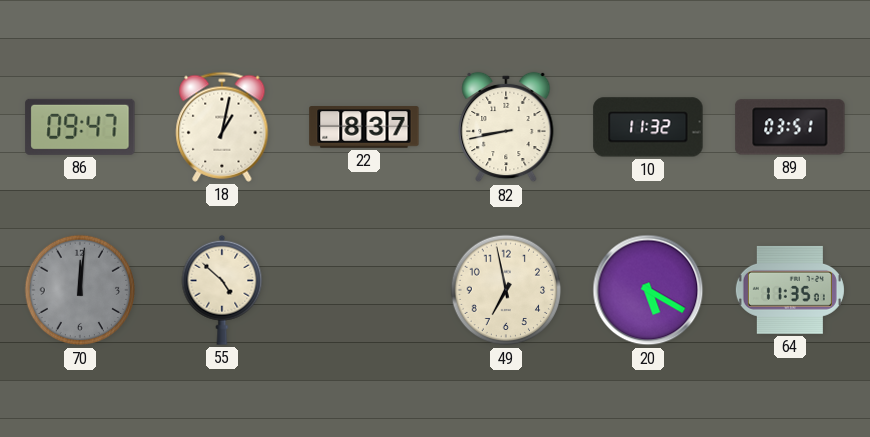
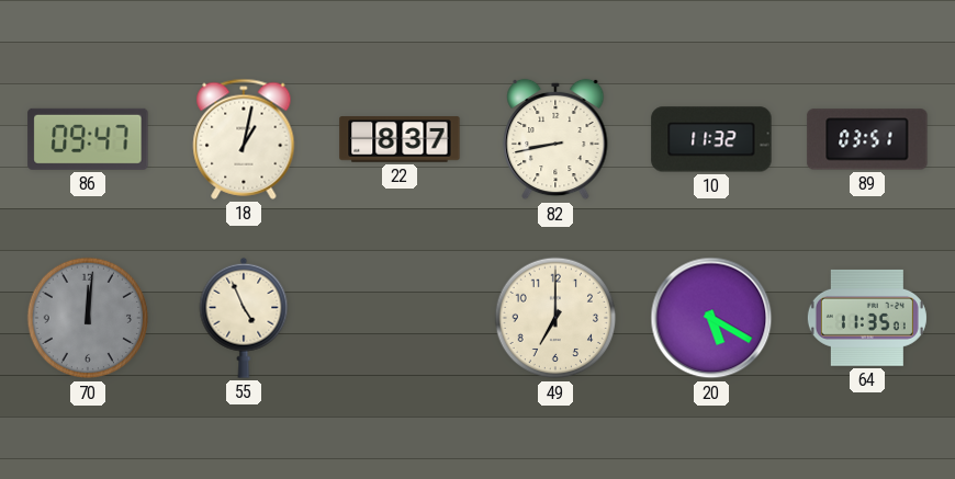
55: 4:52 -> 4:56 (244, 318)
49: 6:58 -> 7:00 (555, 318)
